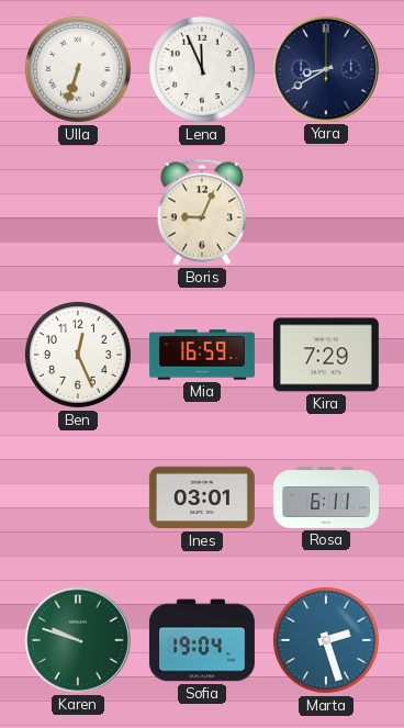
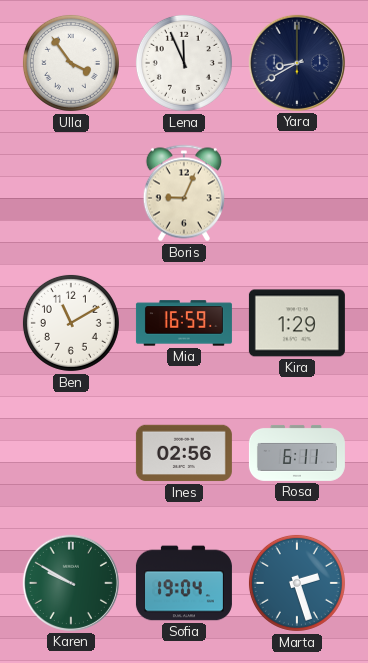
Ulla: 6:33 -> 3:54 (71, 63)
Ben: 12:26 -> 11:10 (71, 323)
Kira: 7:29 -> 1:29 (297, 323)
Ines: 03:01 -> 02:56 (184, 453)
Karen: 9:48 -> 9:50 (71, 583)
